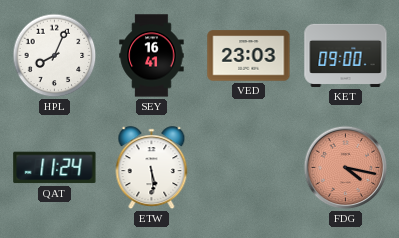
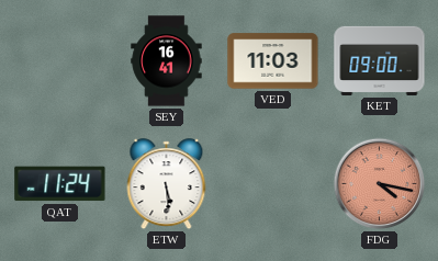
HPL: 8:04 -> none (55, 56)
VED: 23:03 -> 11:03 (273, 61)
